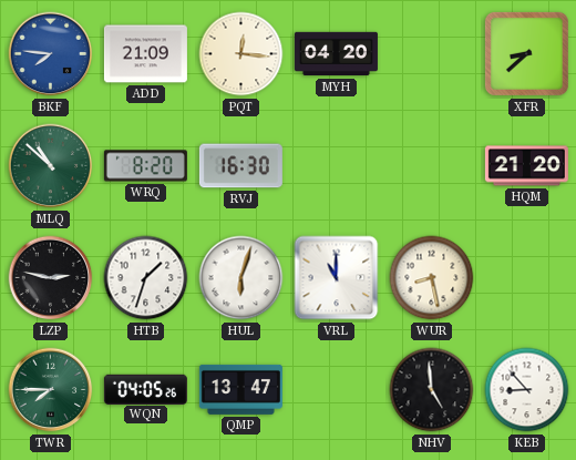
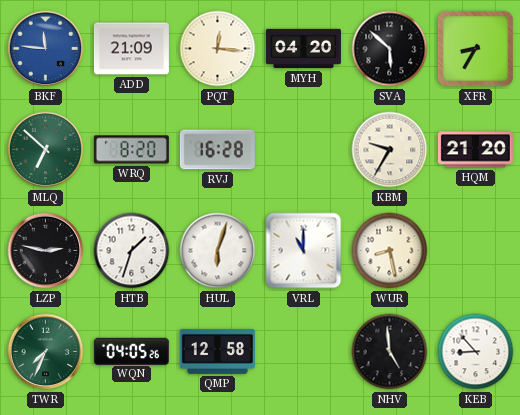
BKF: 7:46 -> 11:46 (46, 49)
SVA: none -> 5:52 (390, 49)
XFR: 8:38 -> 8:35 (475, 48)
MLQ: 10:52 -> 6:52 (46, 150)
RVJ: 16:30 -> 16:28 (217, 150)
KBM: none -> 9:35 (390, 150)
TWR: 7:45 -> 7:34 (46, 352)
QMP: 13:47 -> 12:58 (217, 351)
